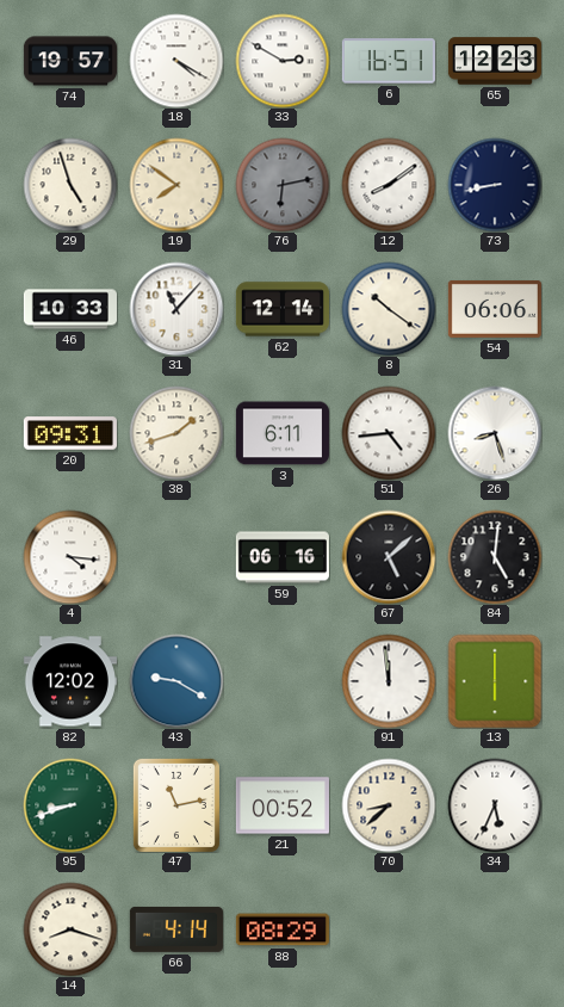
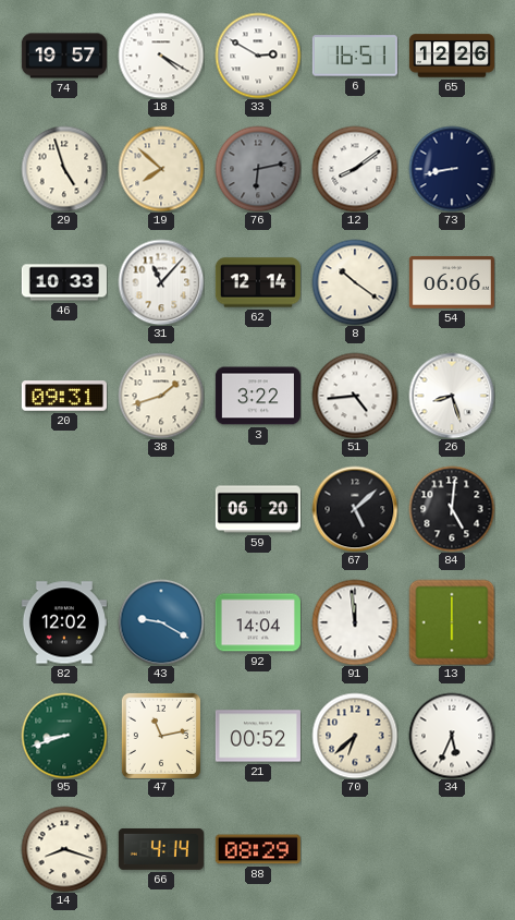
65: 12:23 -> 12:26 (452, 56)
19: 7:51 -> 7:52 (161, 169)
3: 6:11 -> 3:22 (258, 396)
4: 4:16 -> none (70, 557)
59: 06:16 -> 06:20 (258, 509)
92: none -> 14:04 (258, 622)
70: 8:38 -> 6:38 (355, 736)
